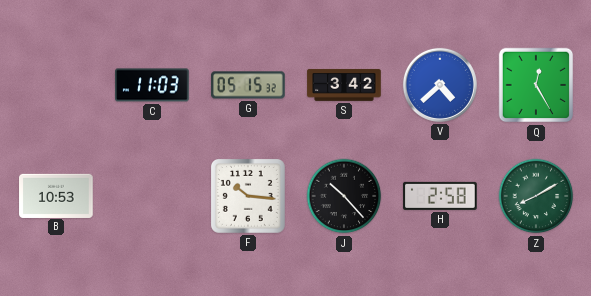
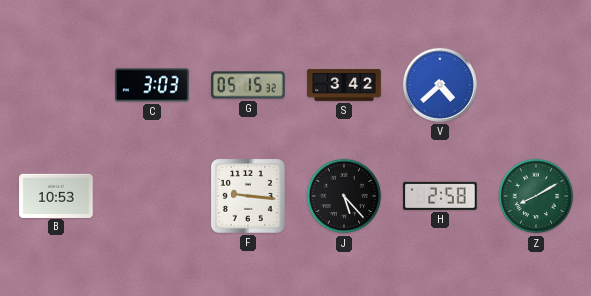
C: 11:03 -> 3:03 (152, 85)
Q: 12:25 -> none (536, 85)
F: 10:16 -> 9:16 (248, 196)
J: 10:23 -> 5:23 (344, 196)
